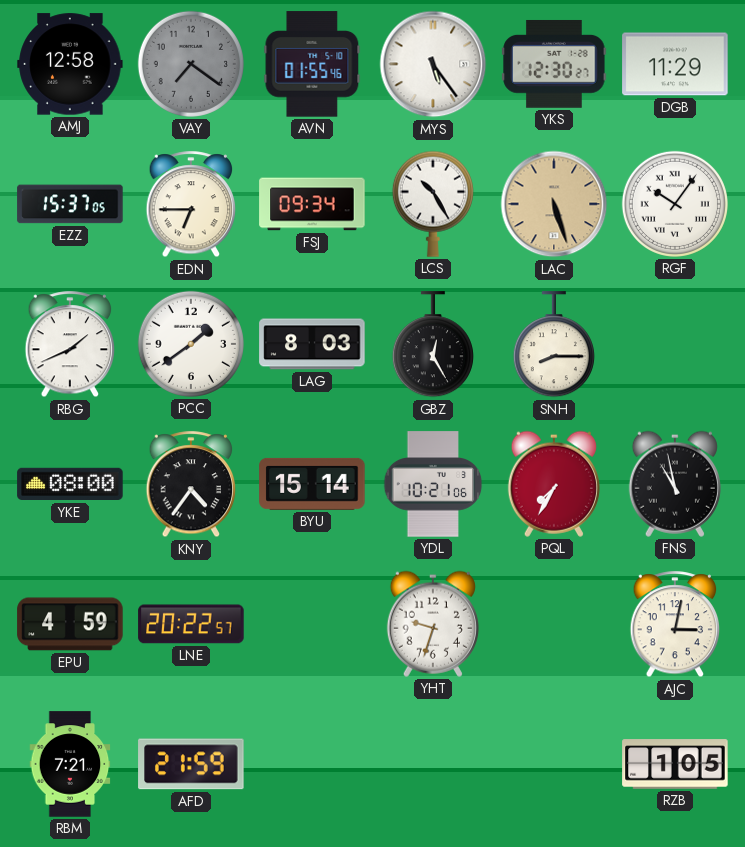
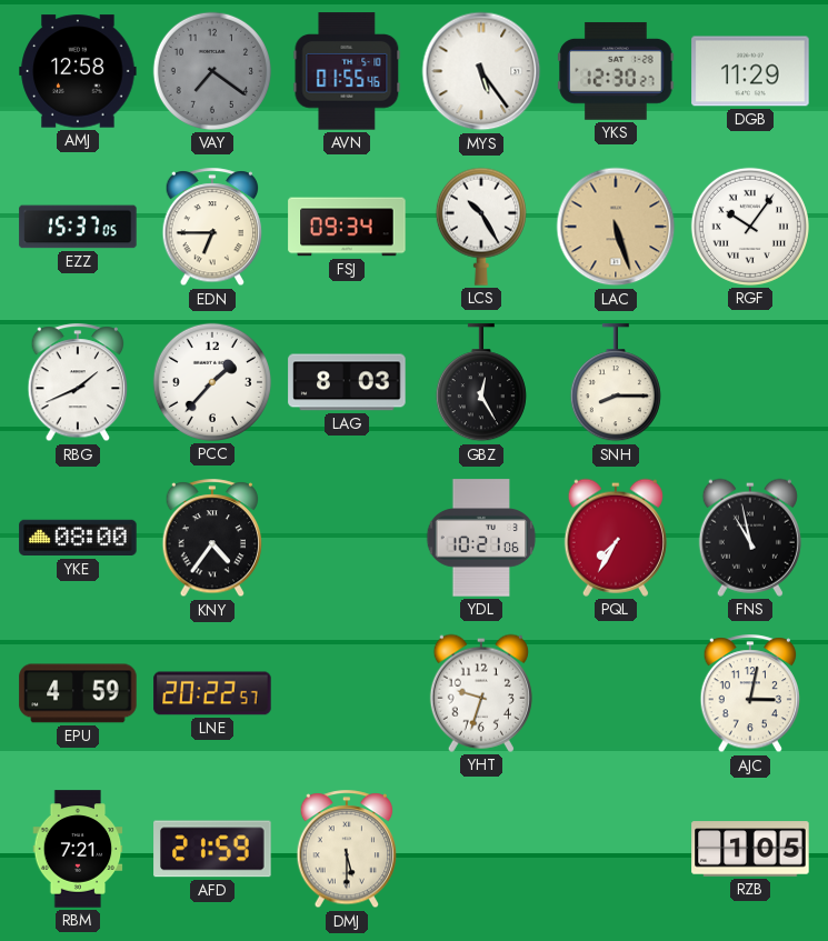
PCC: 1:39 -> 1:37 (212, 382)
BYU: 15:14 -> none (312, 484)
DMJ: none -> 5:30 (347, 850)
